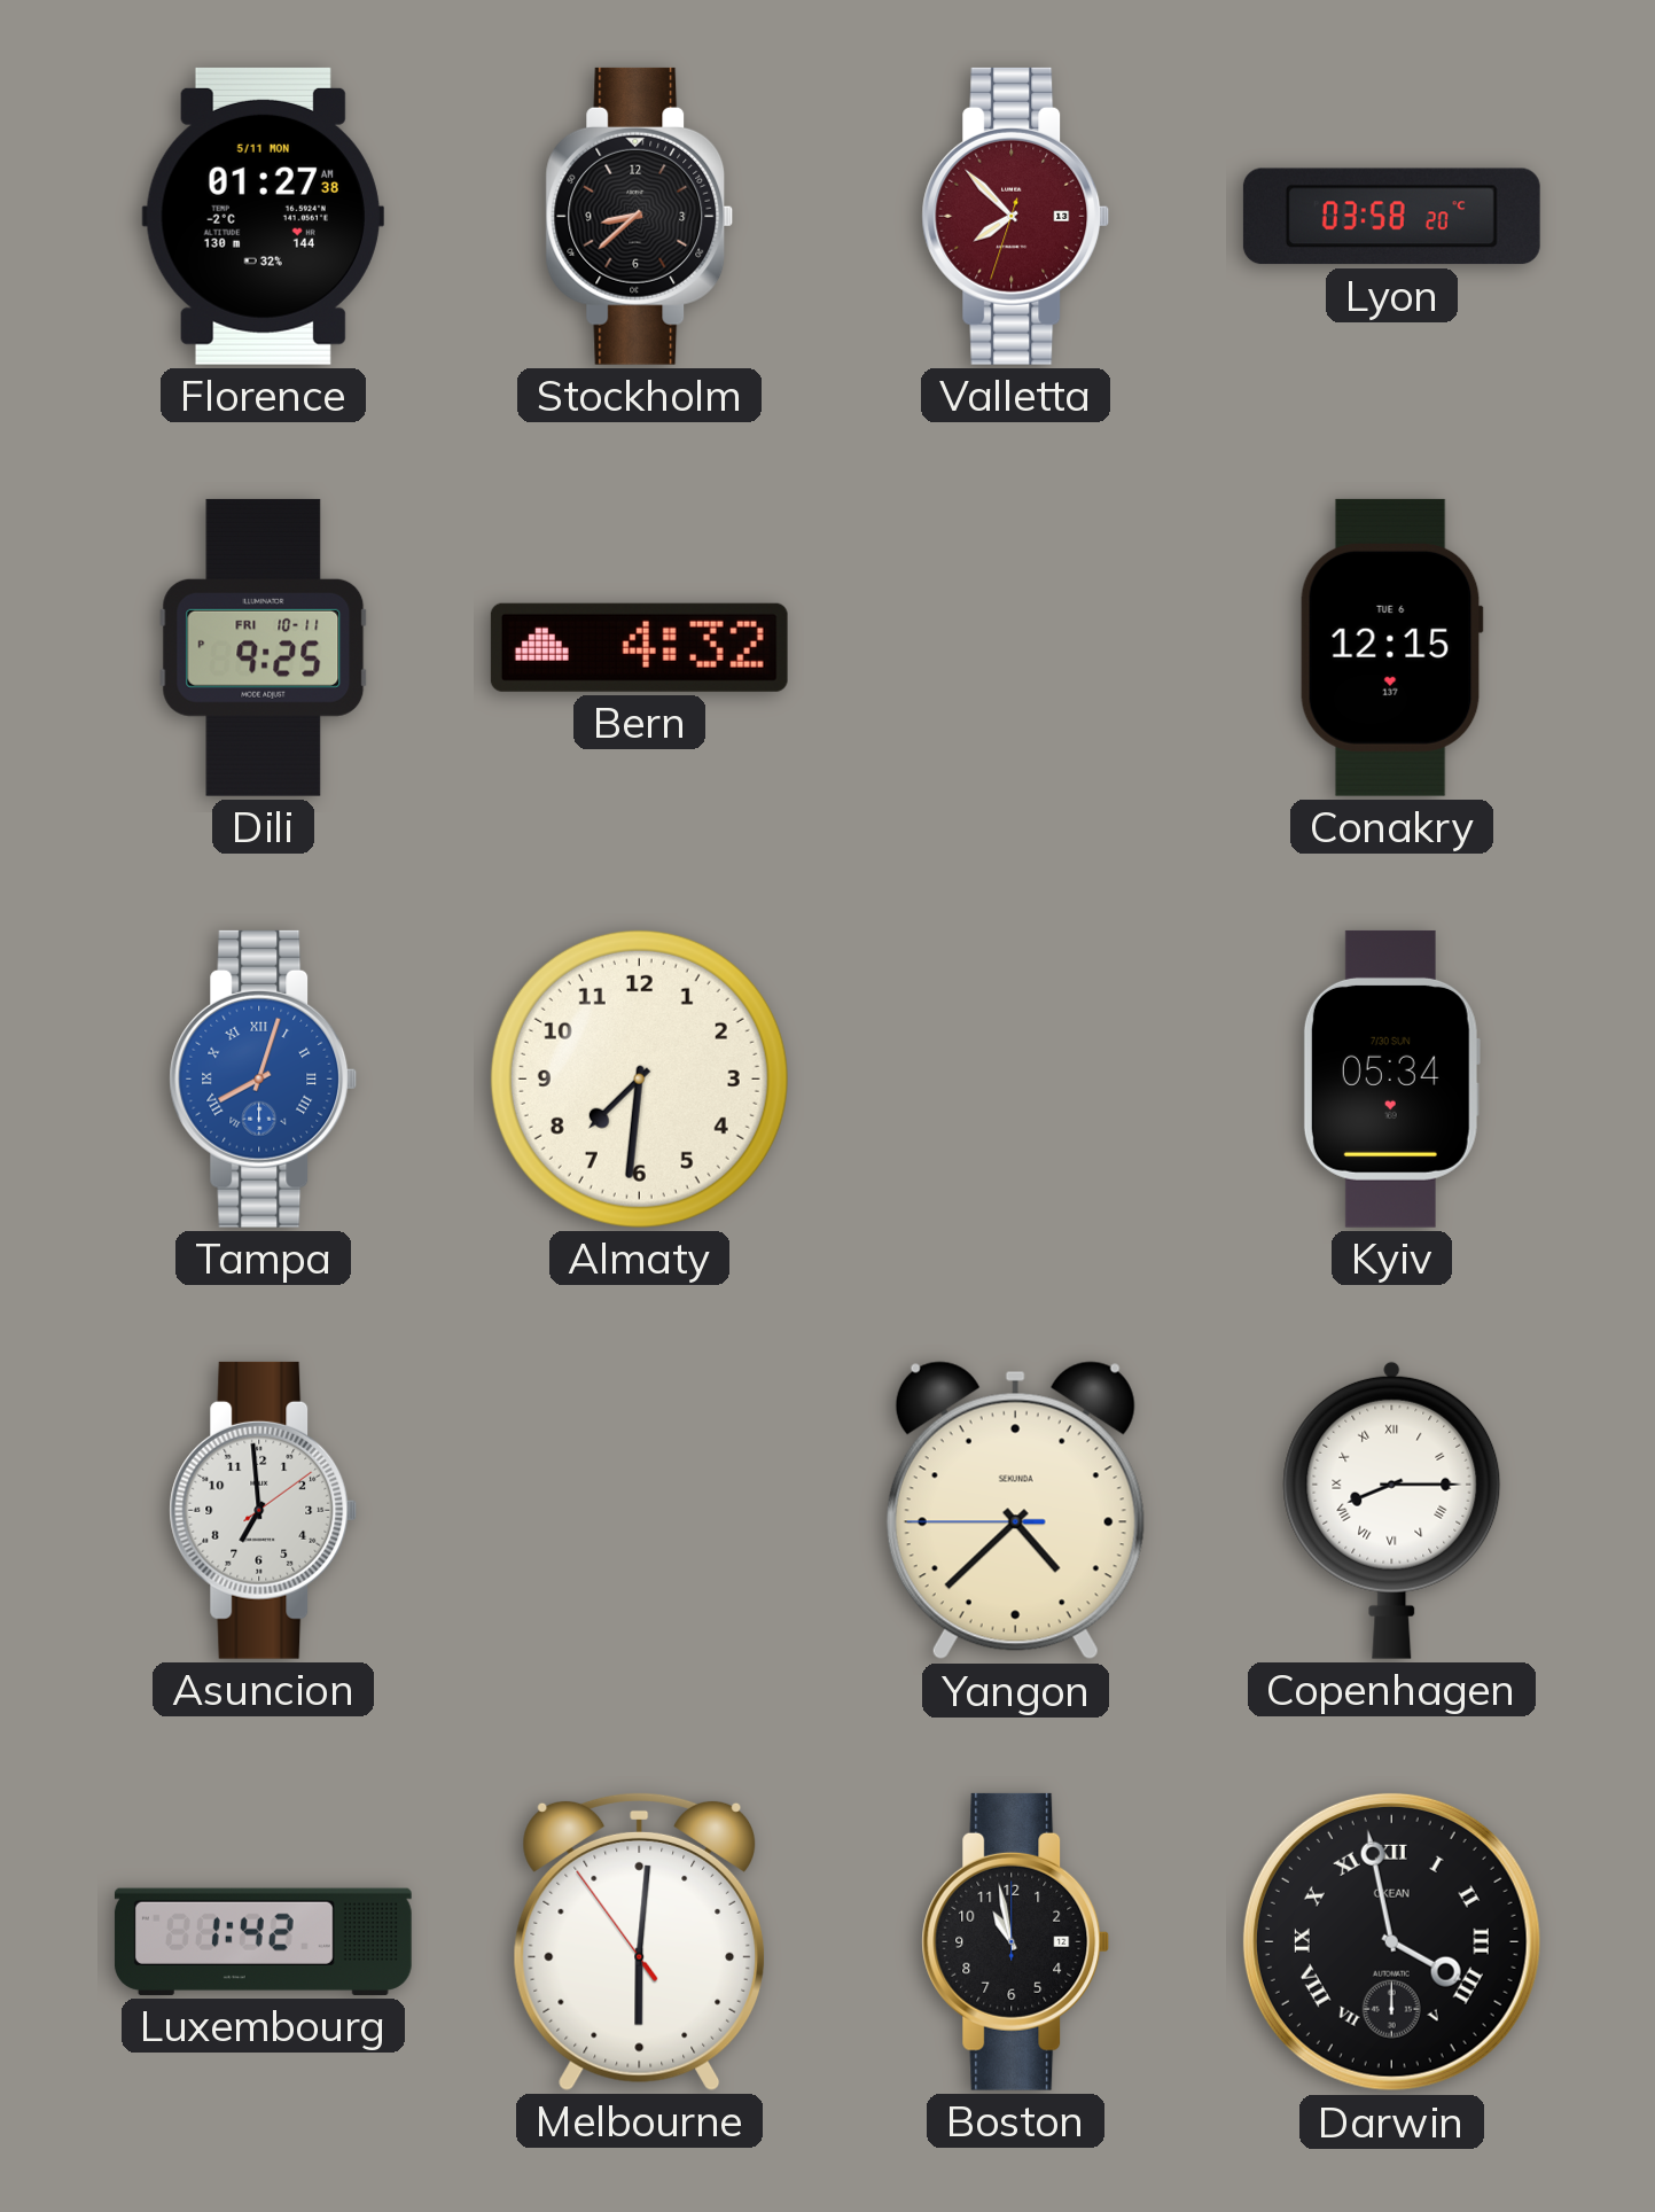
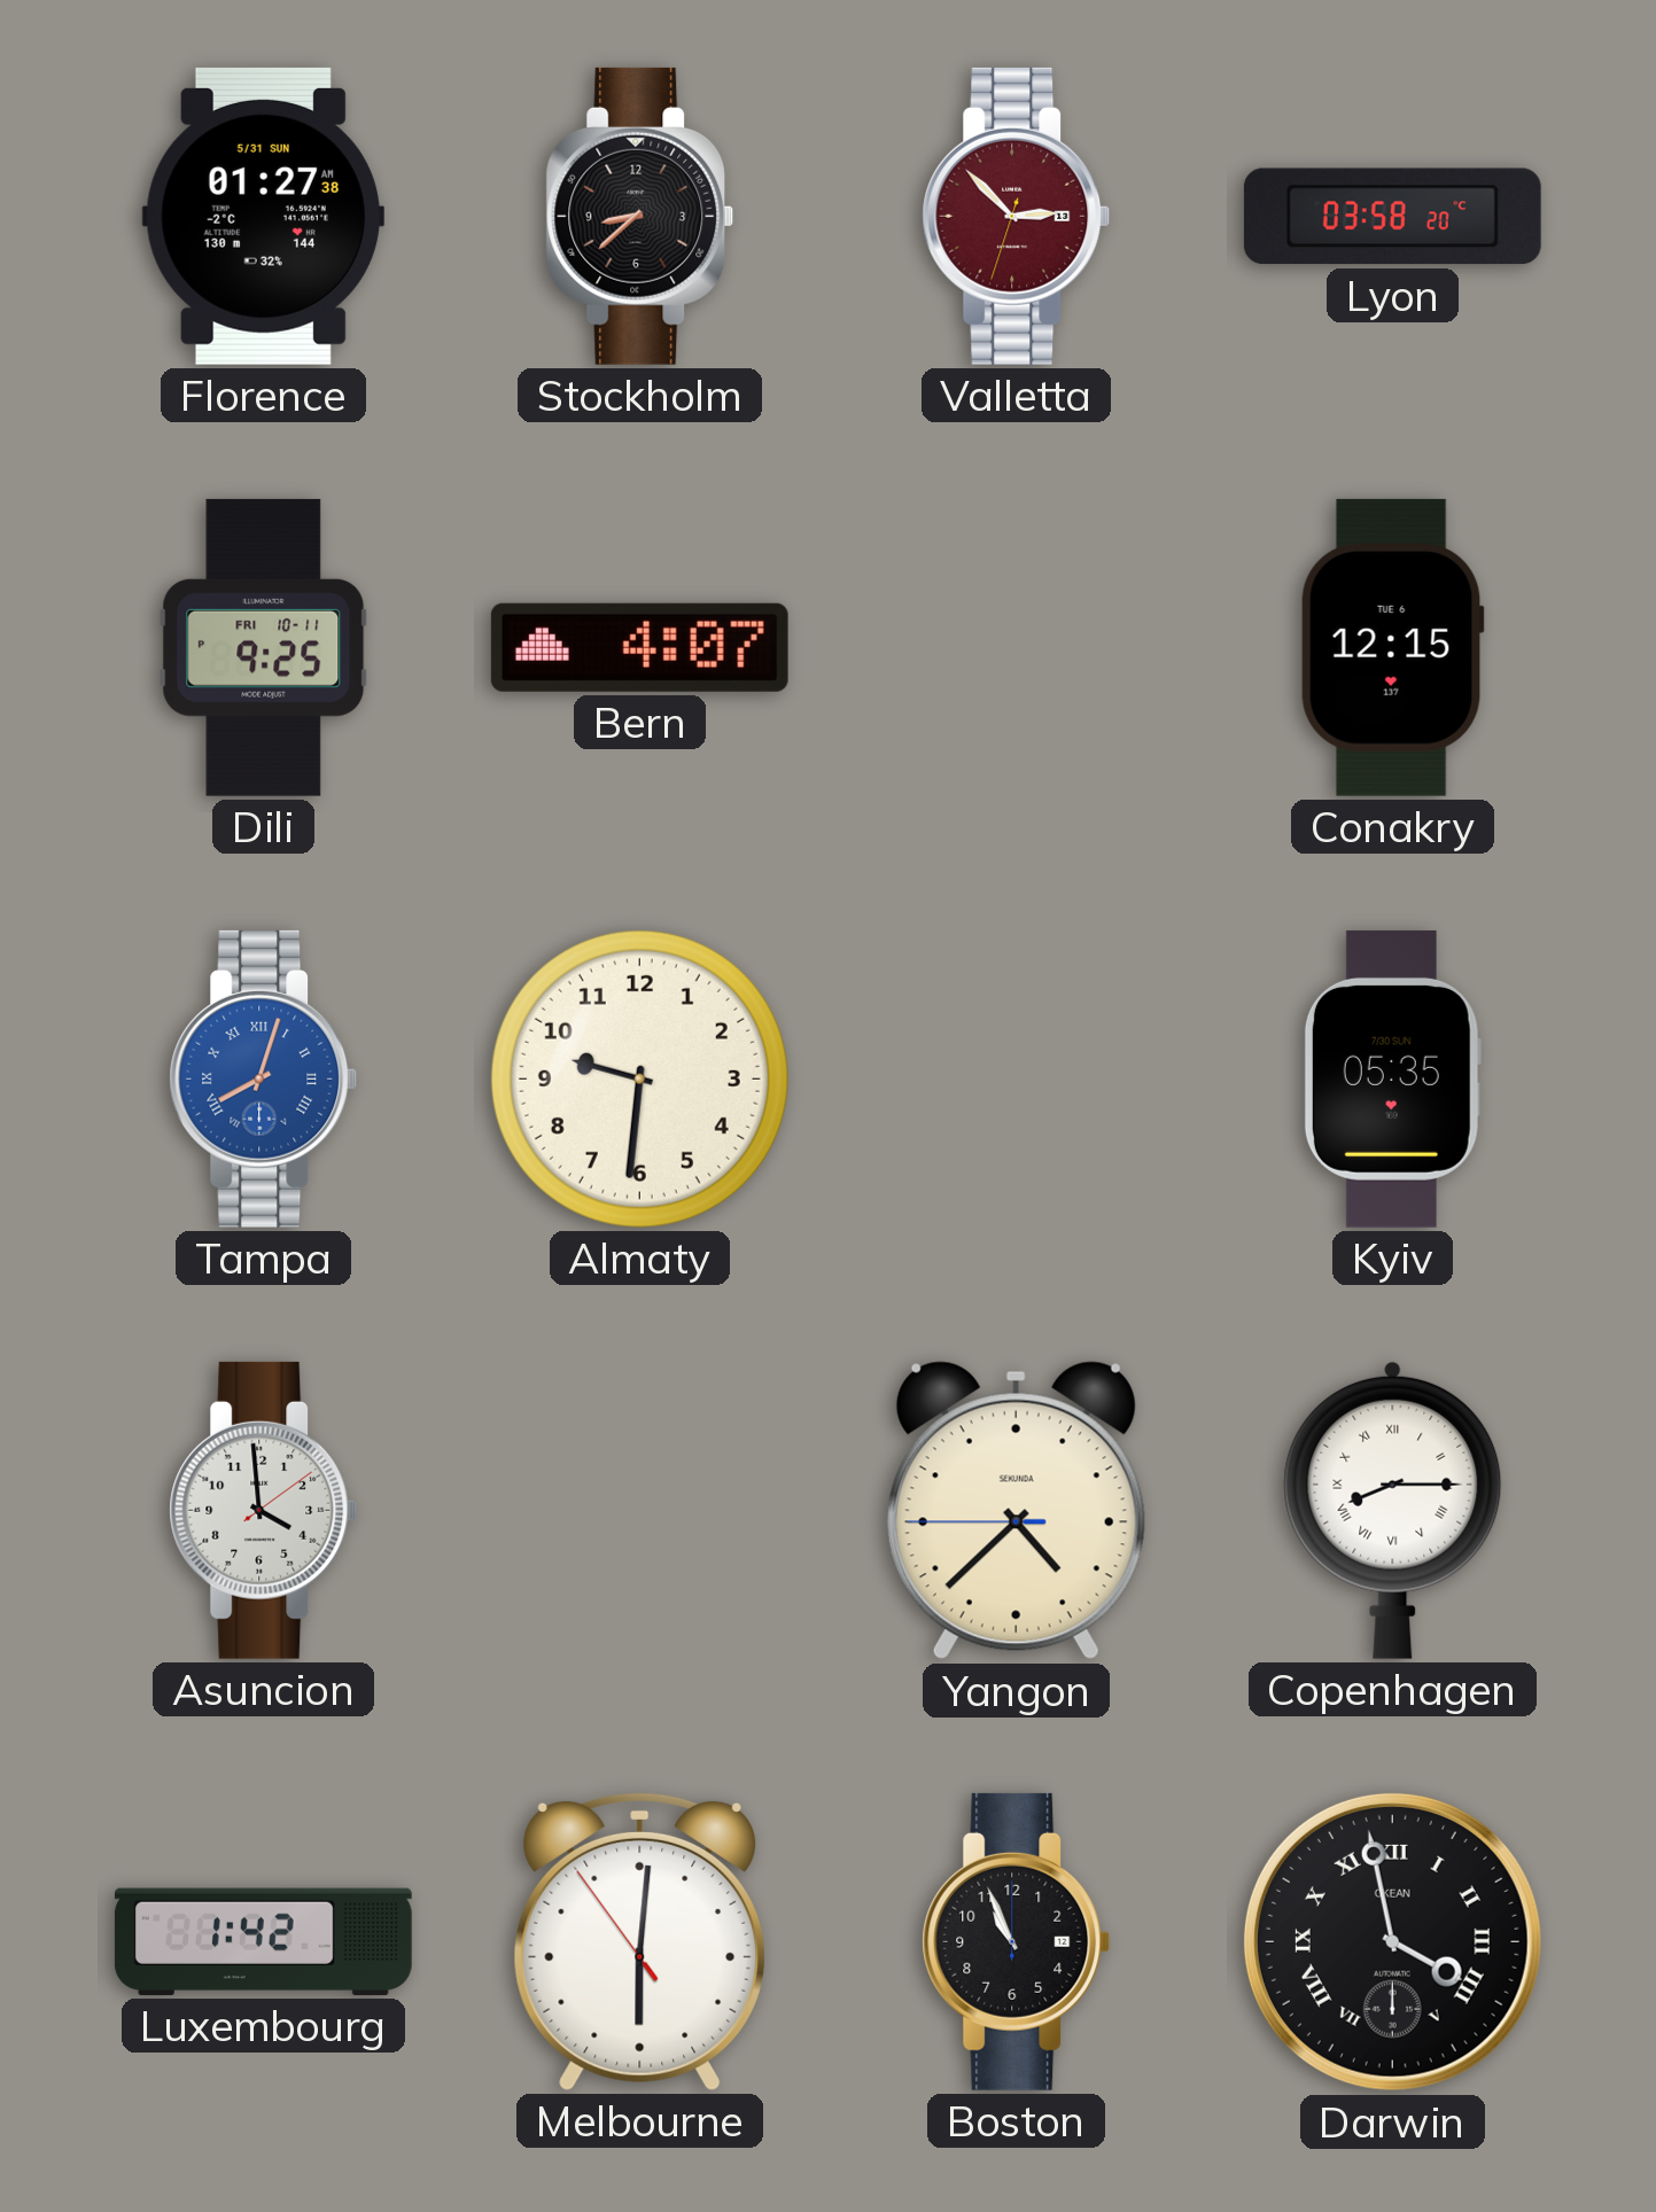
Florence date: 5/11 MON -> 5/31 SUN (263, 216)
Valletta: 7:52 -> 2:52 (1017, 216)
Bern: 4:32 -> 4:07 (639, 647)
Almaty: 7:31 -> 9:31 (639, 1078)
Kyiv: 05:34 -> 05:35 (1392, 1078)
Asuncion: 6:59 -> 3:59 (264, 1510)
Boston: 10:58 -> 10:56 (1017, 1941)
